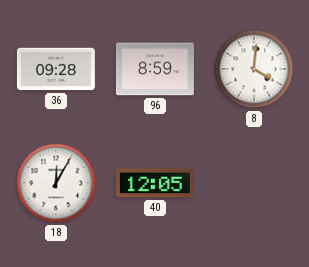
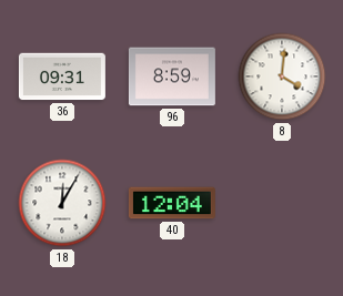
36: 09:28 -> 09:31 (62, 76)
40: 12:05 -> 12:04 (172, 203)
